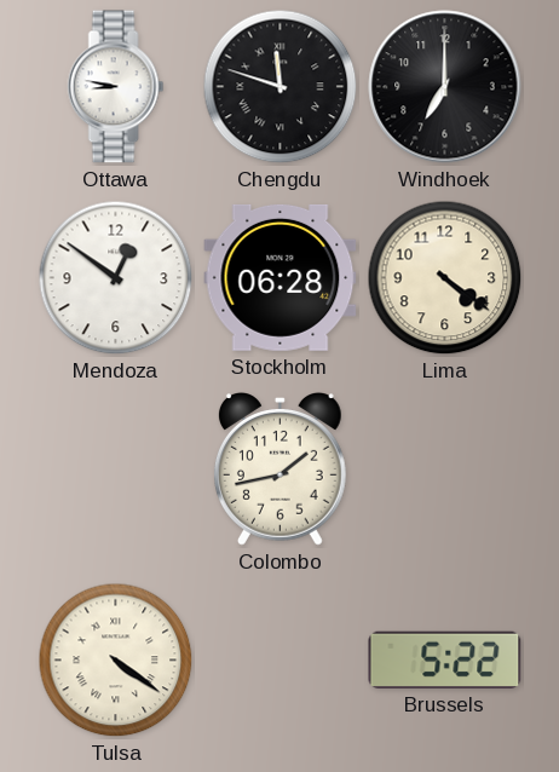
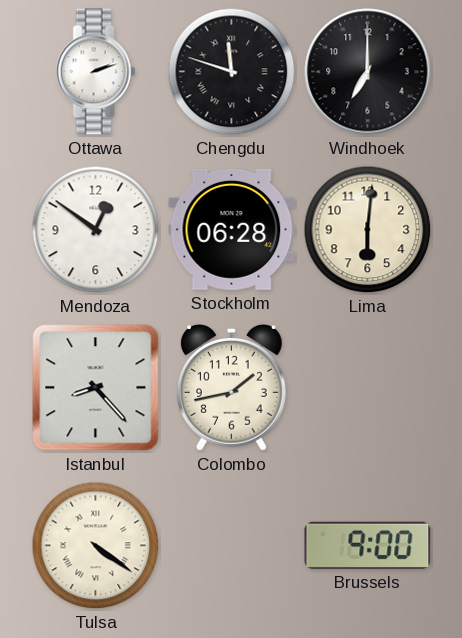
Ottawa: 8:47 -> 2:12 (96, 72)
Lima: 4:21 -> 6:01 (368, 230)
Istanbul: none -> 8:23 (96, 388)
Brussels: 5:22 -> 9:00 (368, 545)
